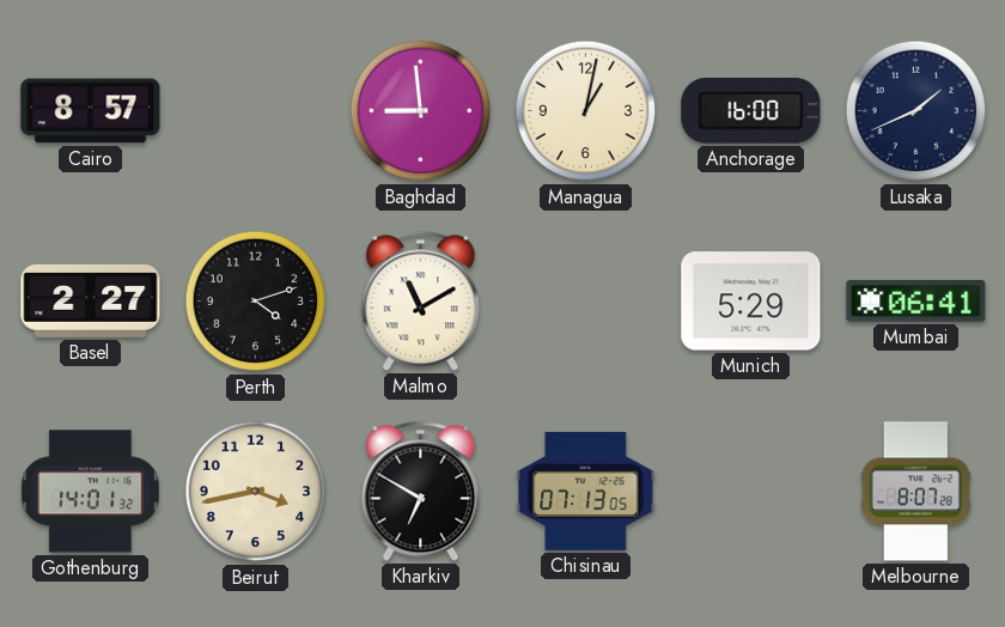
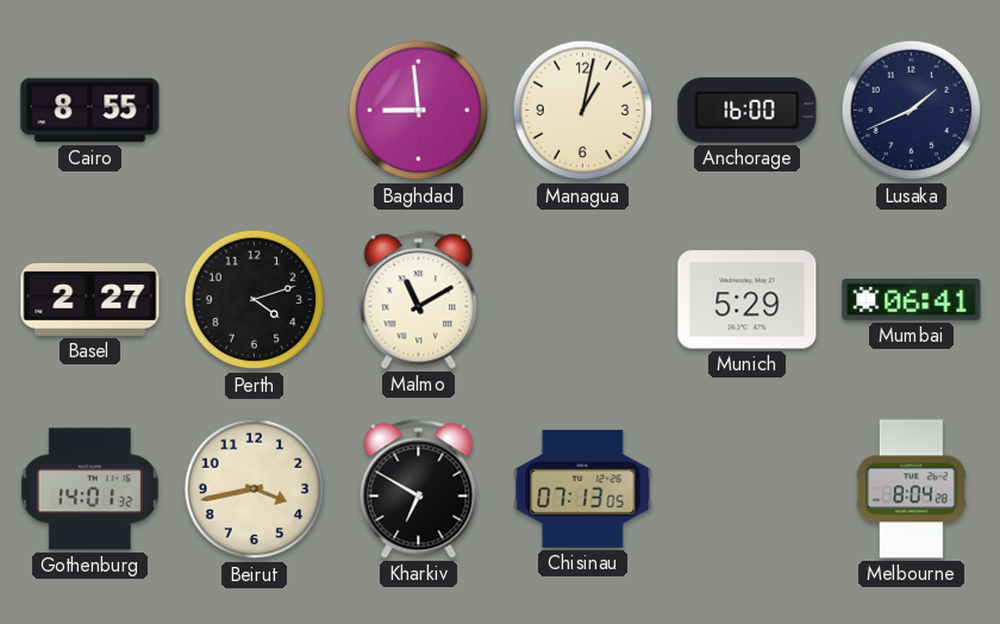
Cairo: 8:57 -> 8:55 (90, 111)
Melbourne: 8:07 -> 8:04 (911, 489)
